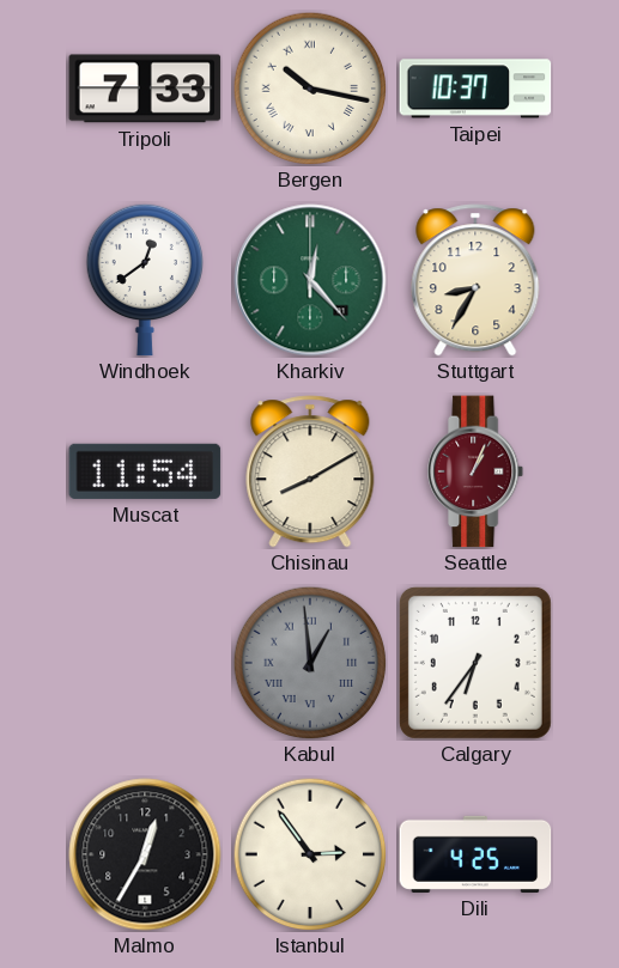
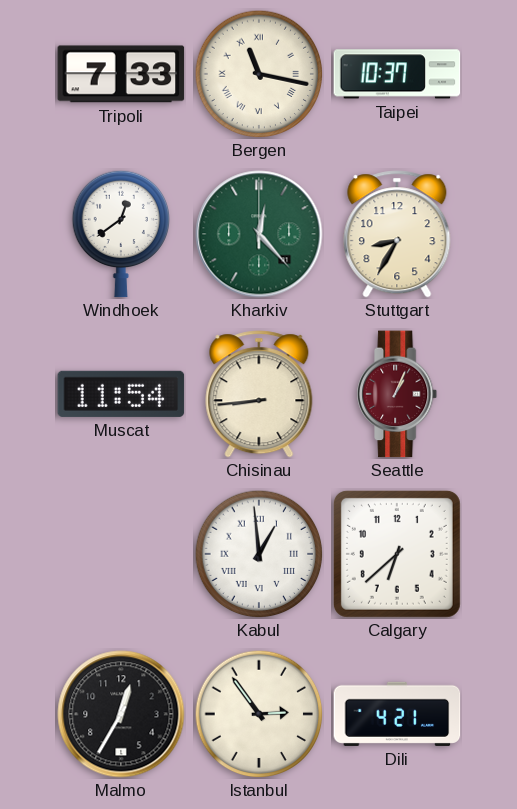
Bergen: 10:17 -> 11:17 (259, 74)
Chisinau: 8:10 -> 8:44 (259, 394)
Kabul dial: grey -> white (259, 554)
Calgary: 6:36 -> 6:38 (397, 554)
Dili: 4:25 -> 4:21 (397, 714)
